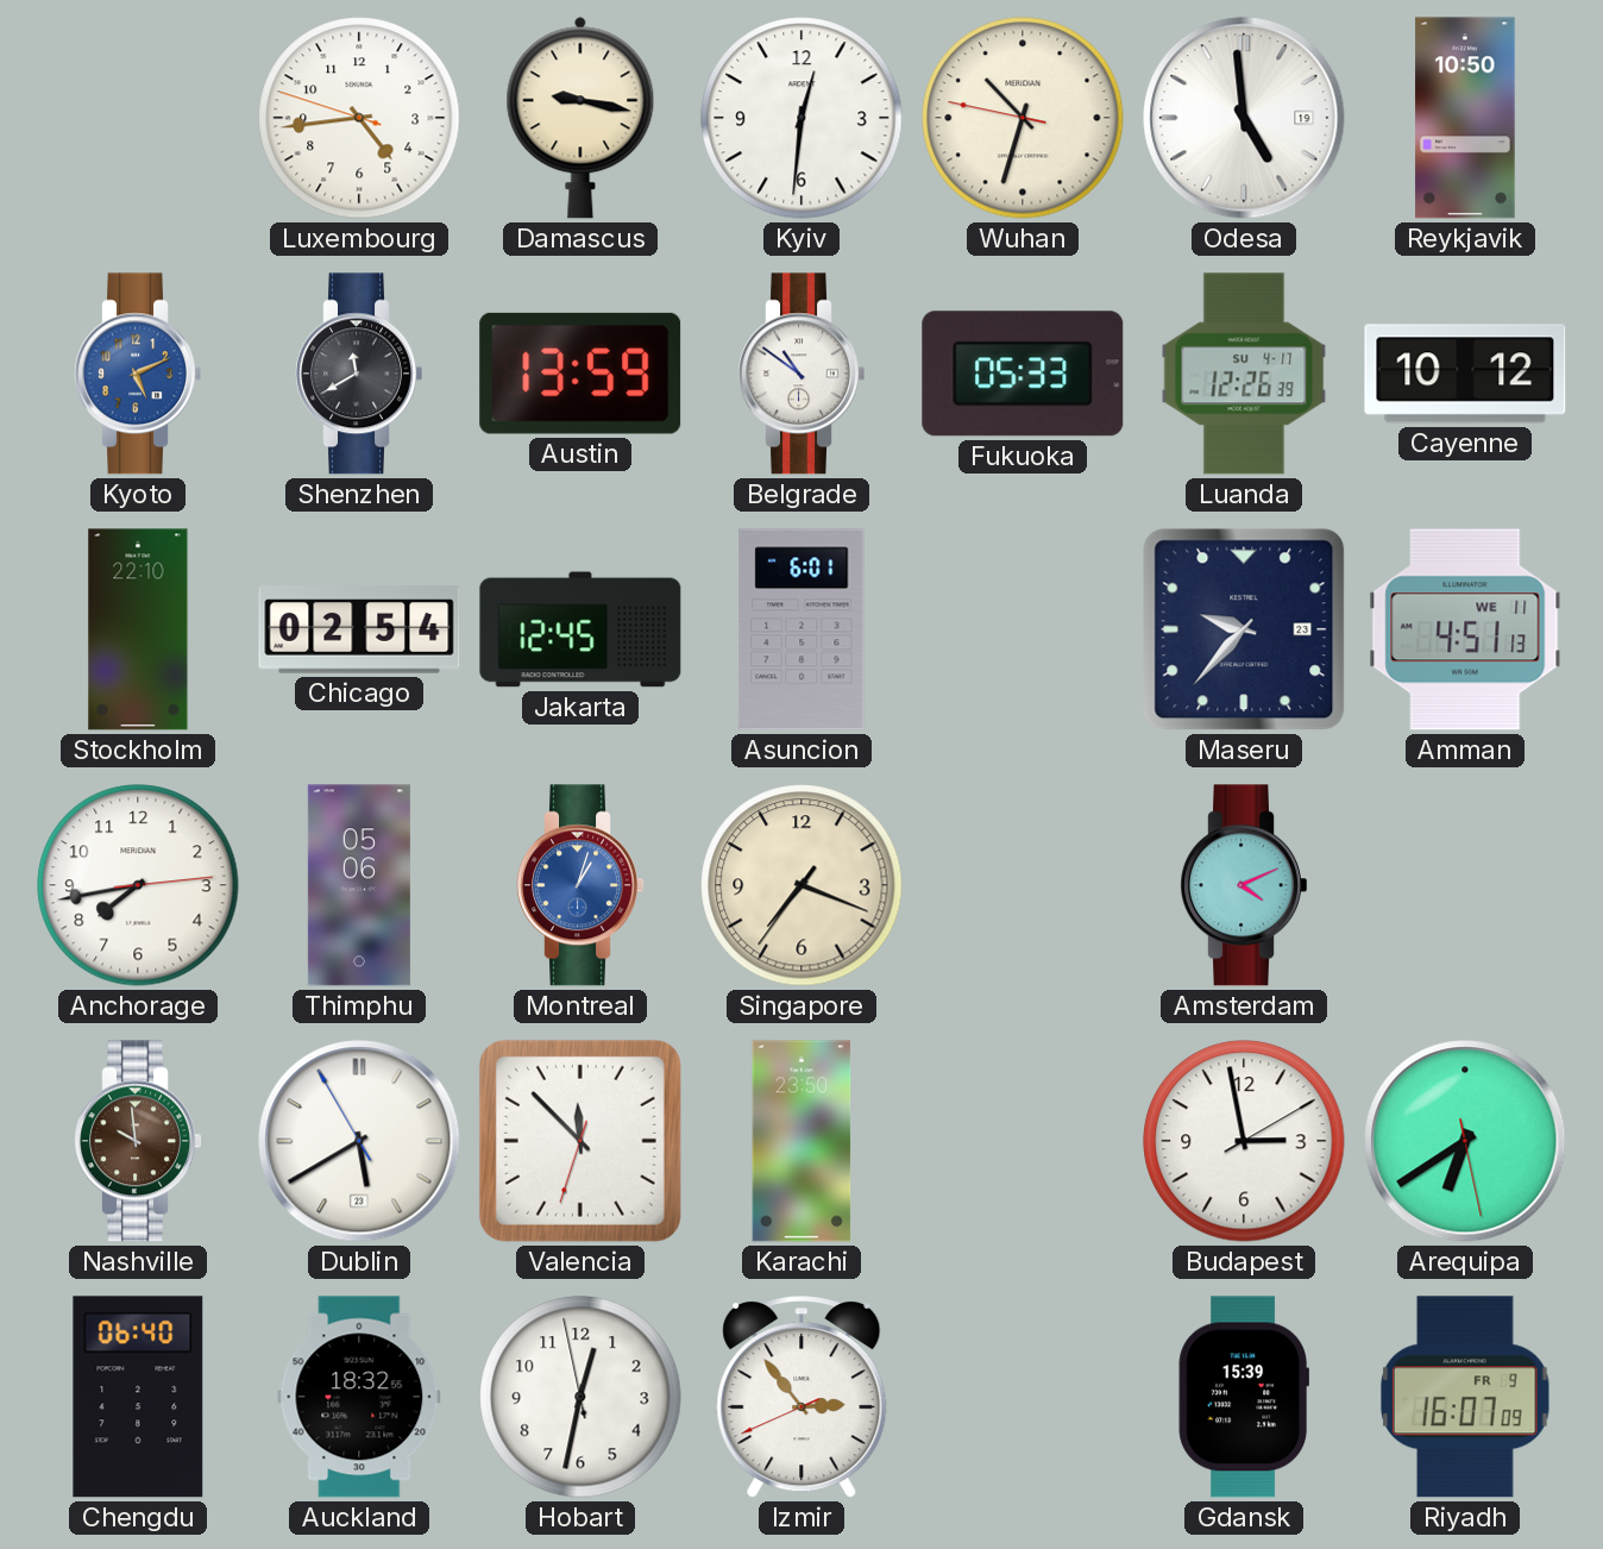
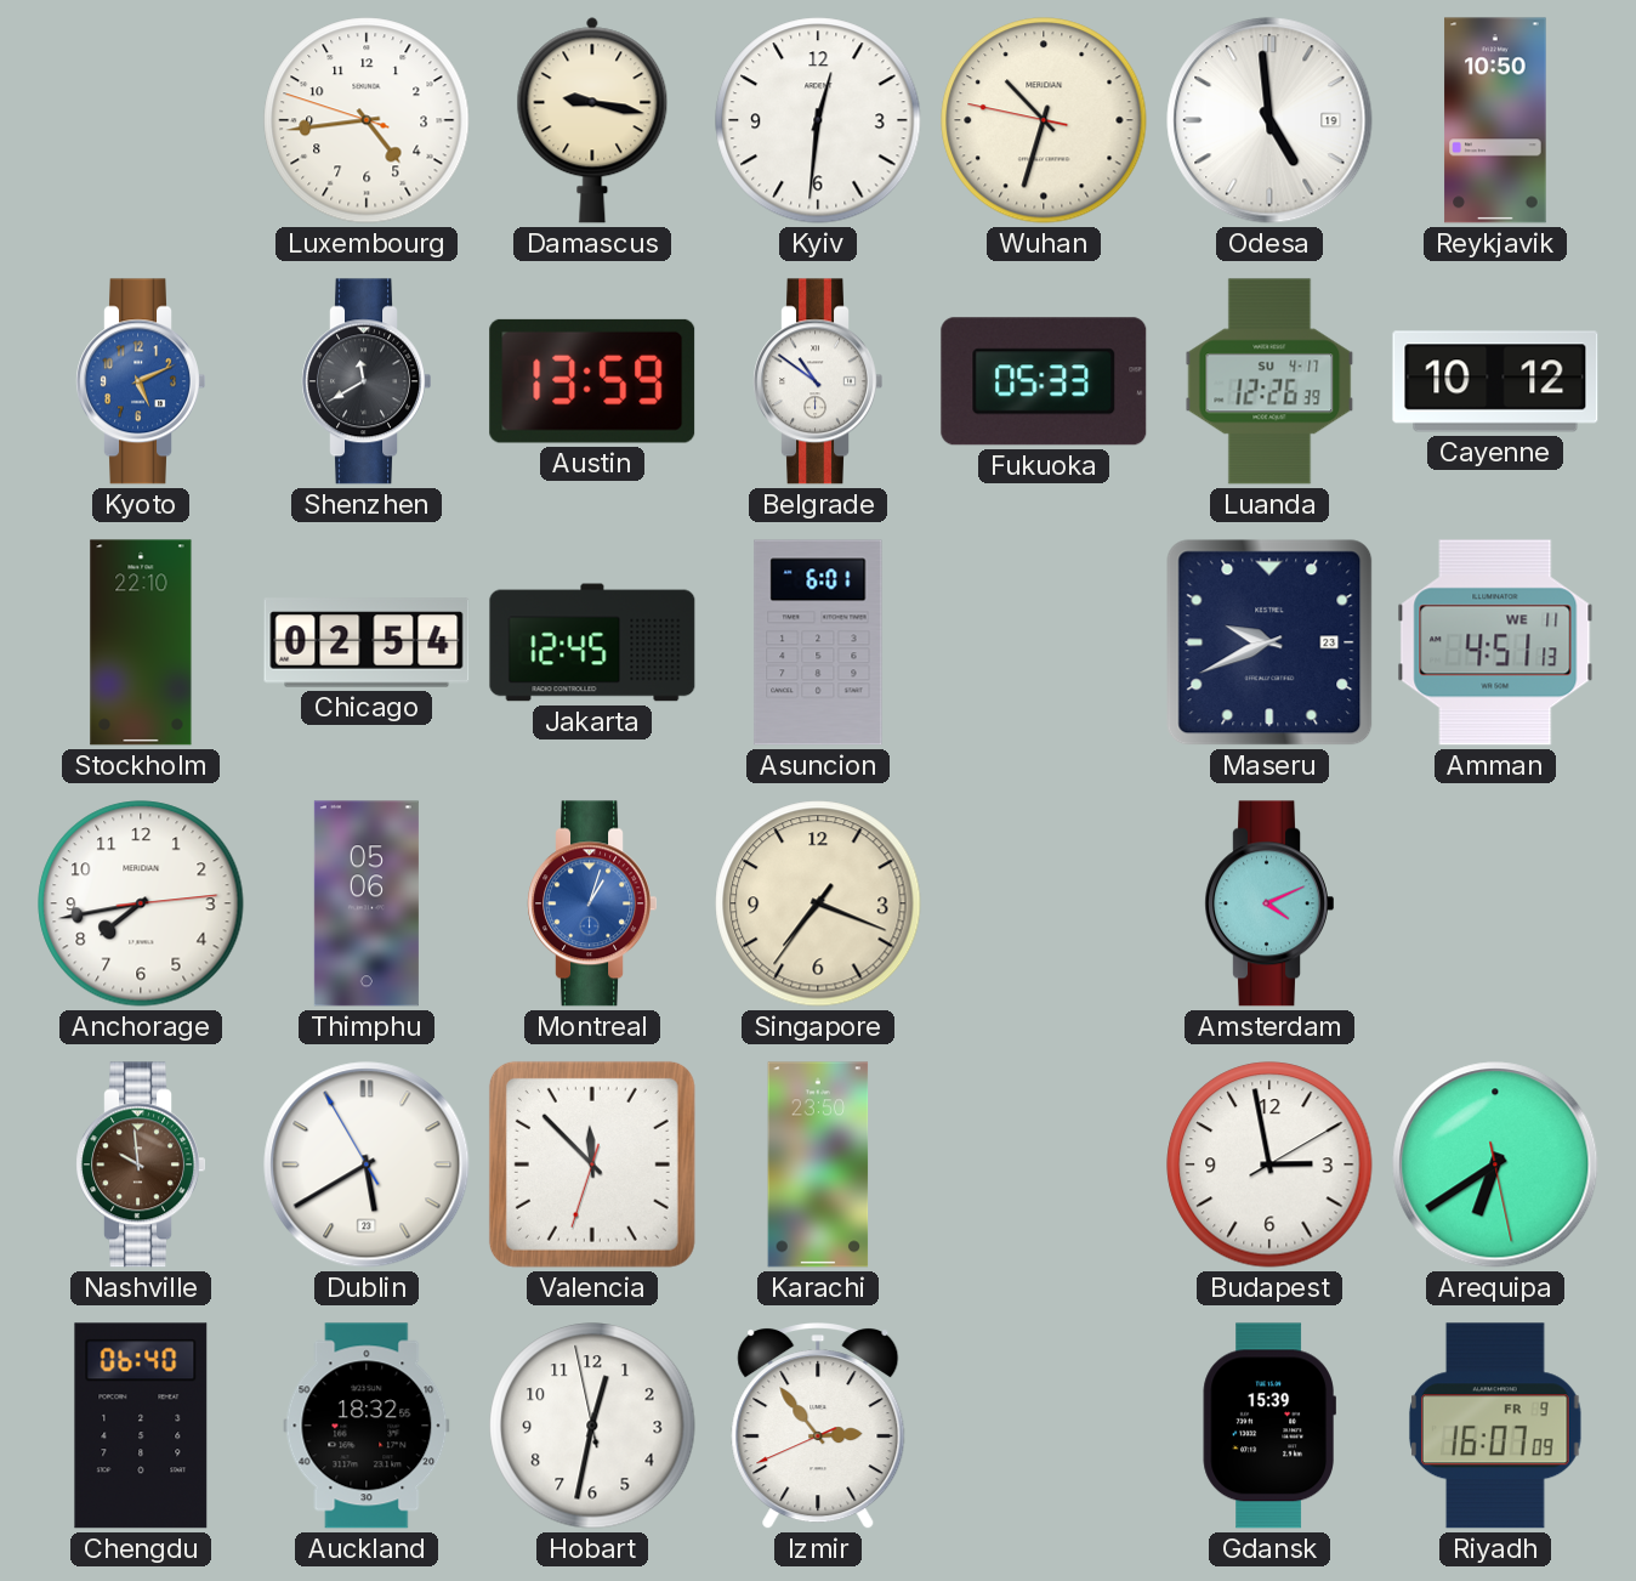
Maseru: 9:37 -> 9:41 (1269, 642)
